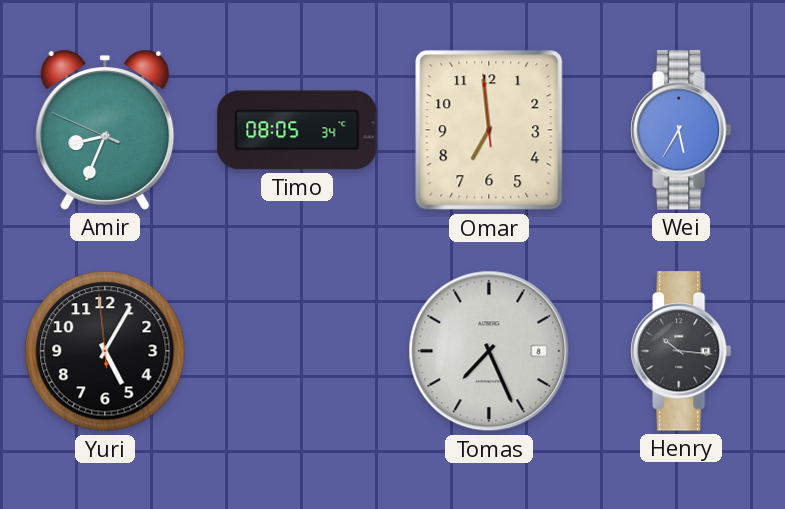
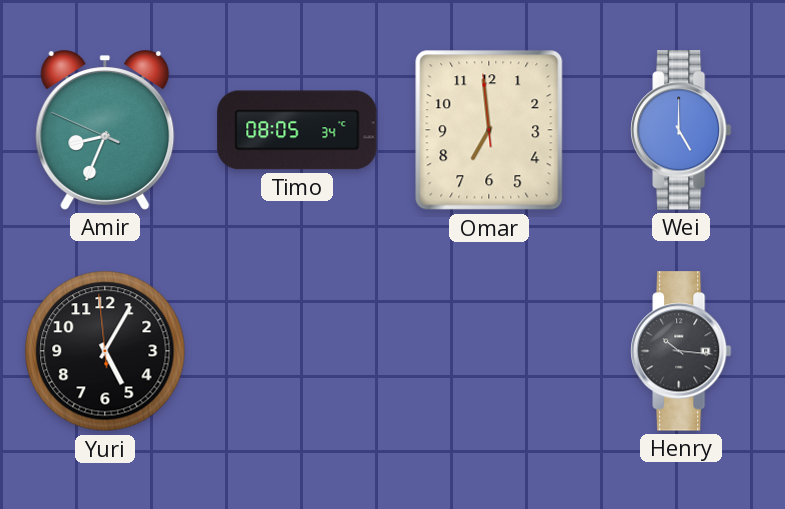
Wei: 5:35 -> 5:00 (681, 130)
Tomas: 7:26 -> none (489, 351)
